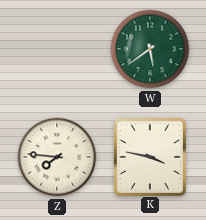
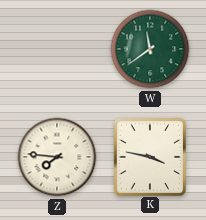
W: 5:39 -> 11:39 (150, 49)
